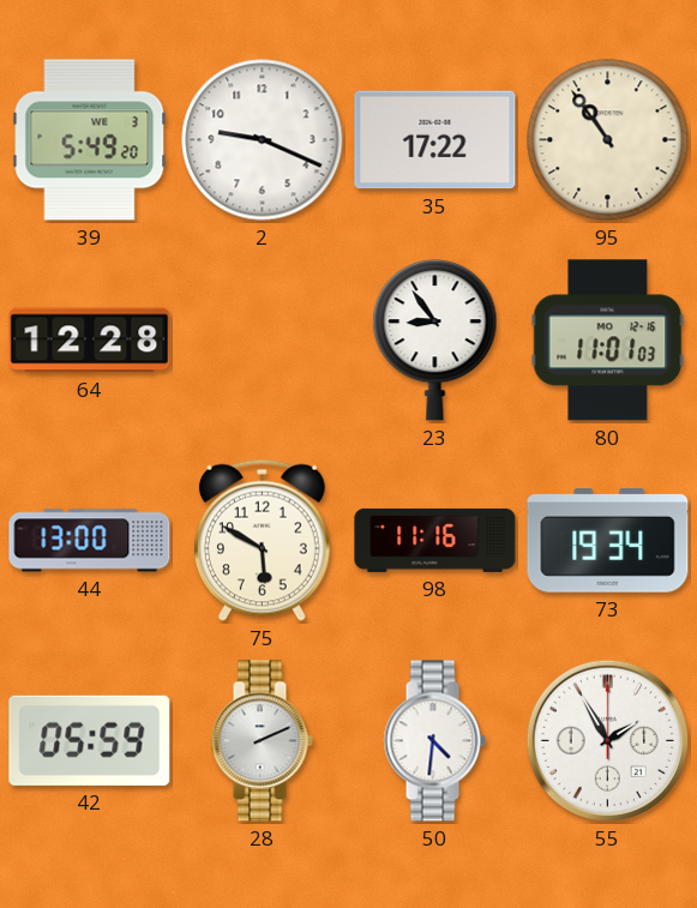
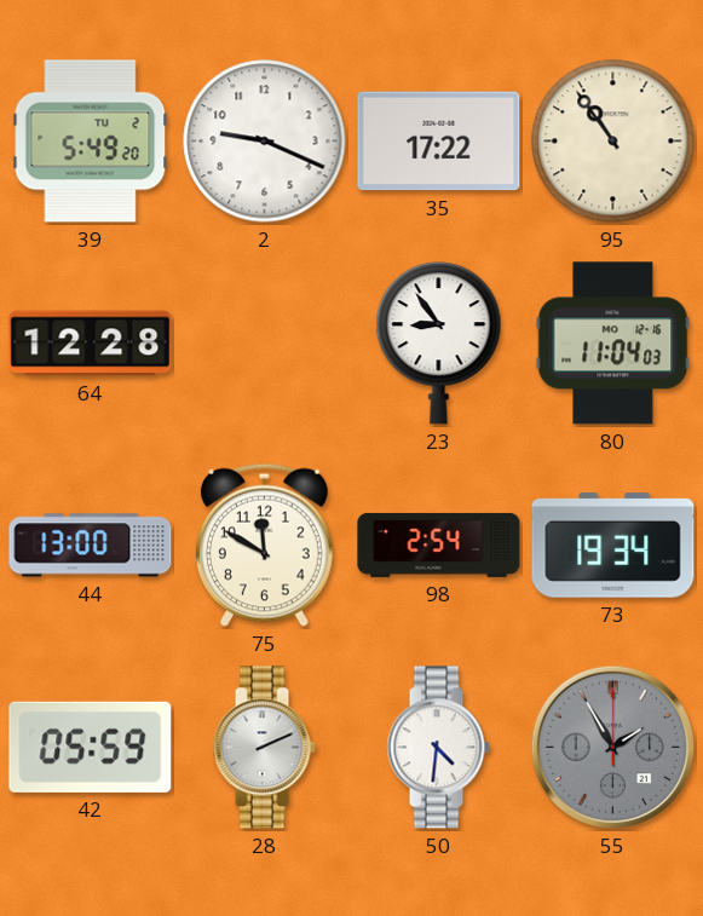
39 date: WE 3 -> TU 2 (91, 142)
80: 11:01 -> 11:04 (613, 344)
75: 5:50 -> 11:50 (264, 545)
98: 11:16 -> 2:54 (439, 545)
55 dial: white -> grey (613, 748)
